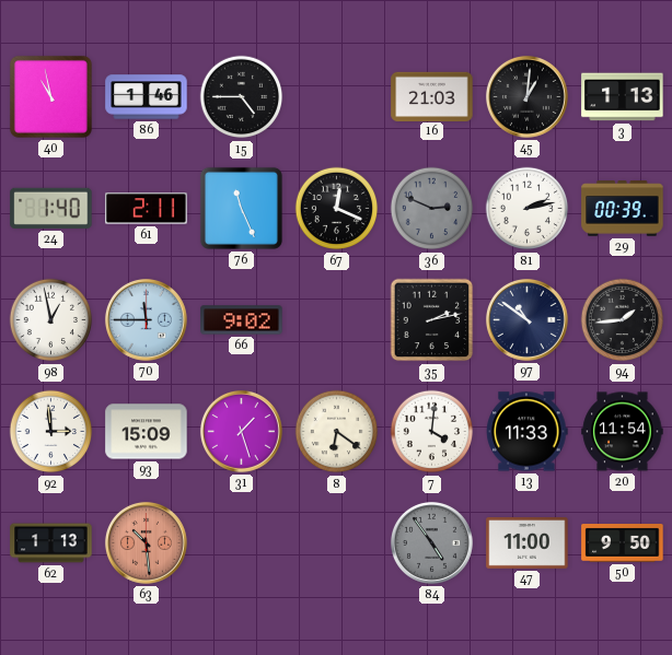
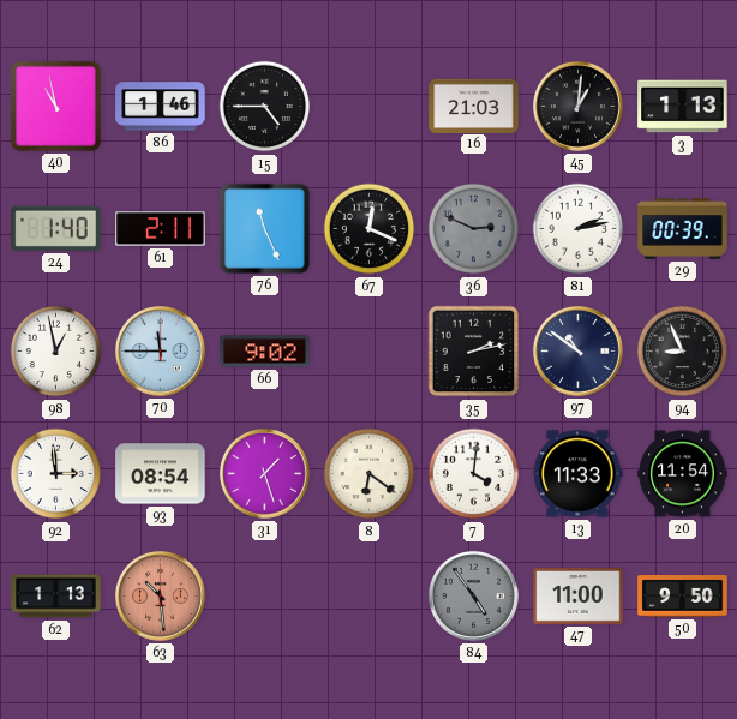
94: 1:44 -> 8:56 (683, 352)
93: 15:09 -> 08:54 (161, 474)
